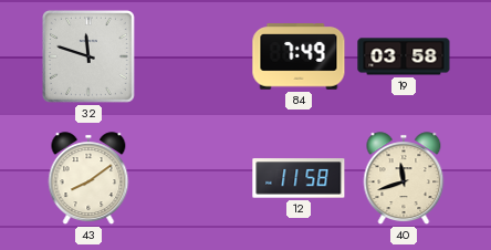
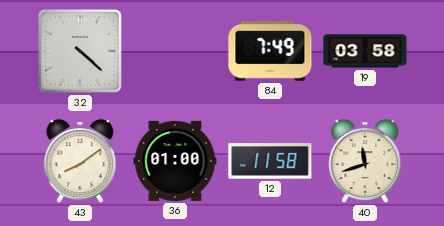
32: 11:48 -> 4:22 (80, 51)
36: none -> 01:00 (175, 161)
